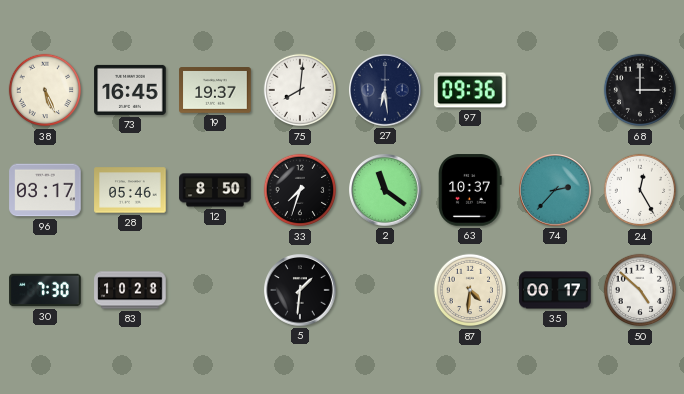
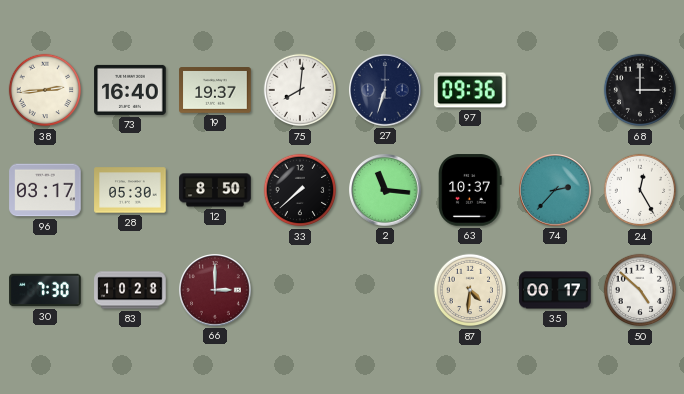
38: 5:26 -> 2:44 (45, 90)
73: 16:45 -> 16:40 (130, 90)
27: 6:29 -> 6:33 (385, 90)
28: 05:46 -> 05:30 (130, 190)
33: 7:33 -> 7:38 (300, 190)
2: 11:21 -> 11:16 (385, 190)
66: none -> 3:00 (215, 290)
5: 1:31 -> none (300, 290)
